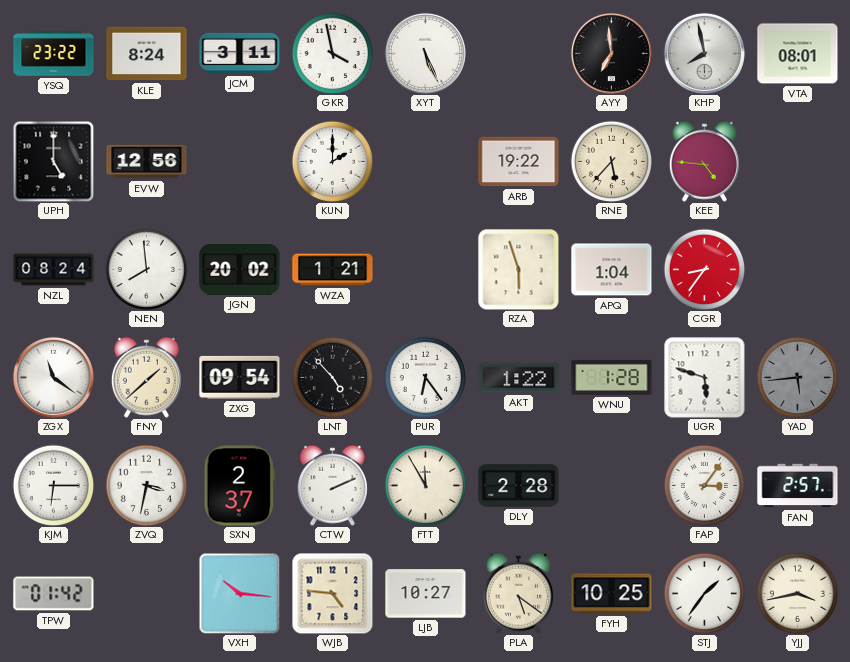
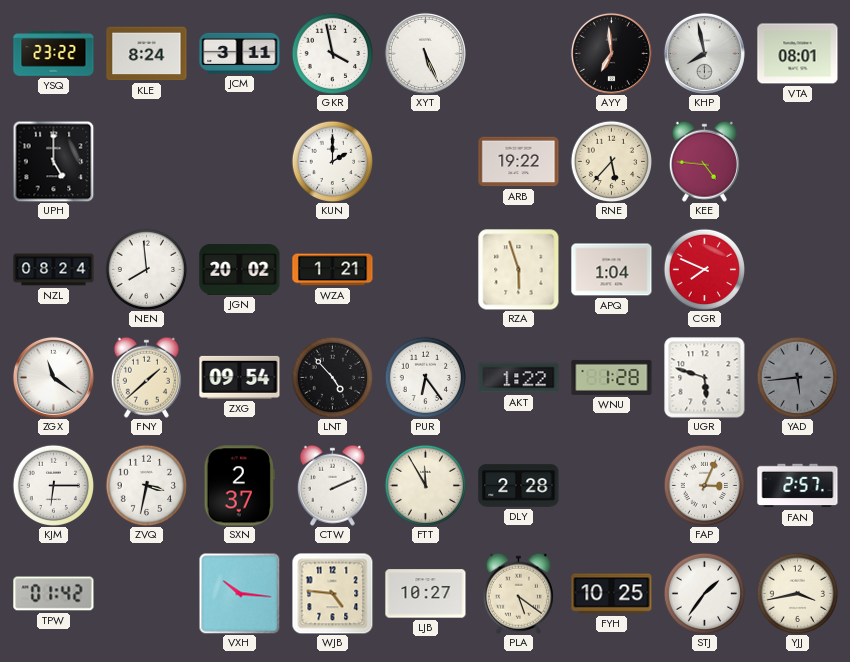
EVW: 12:56 -> none (147, 162)
CGR: 8:36 -> 7:49 (704, 269)
FAP: 3:06 -> 3:04 (704, 485)
